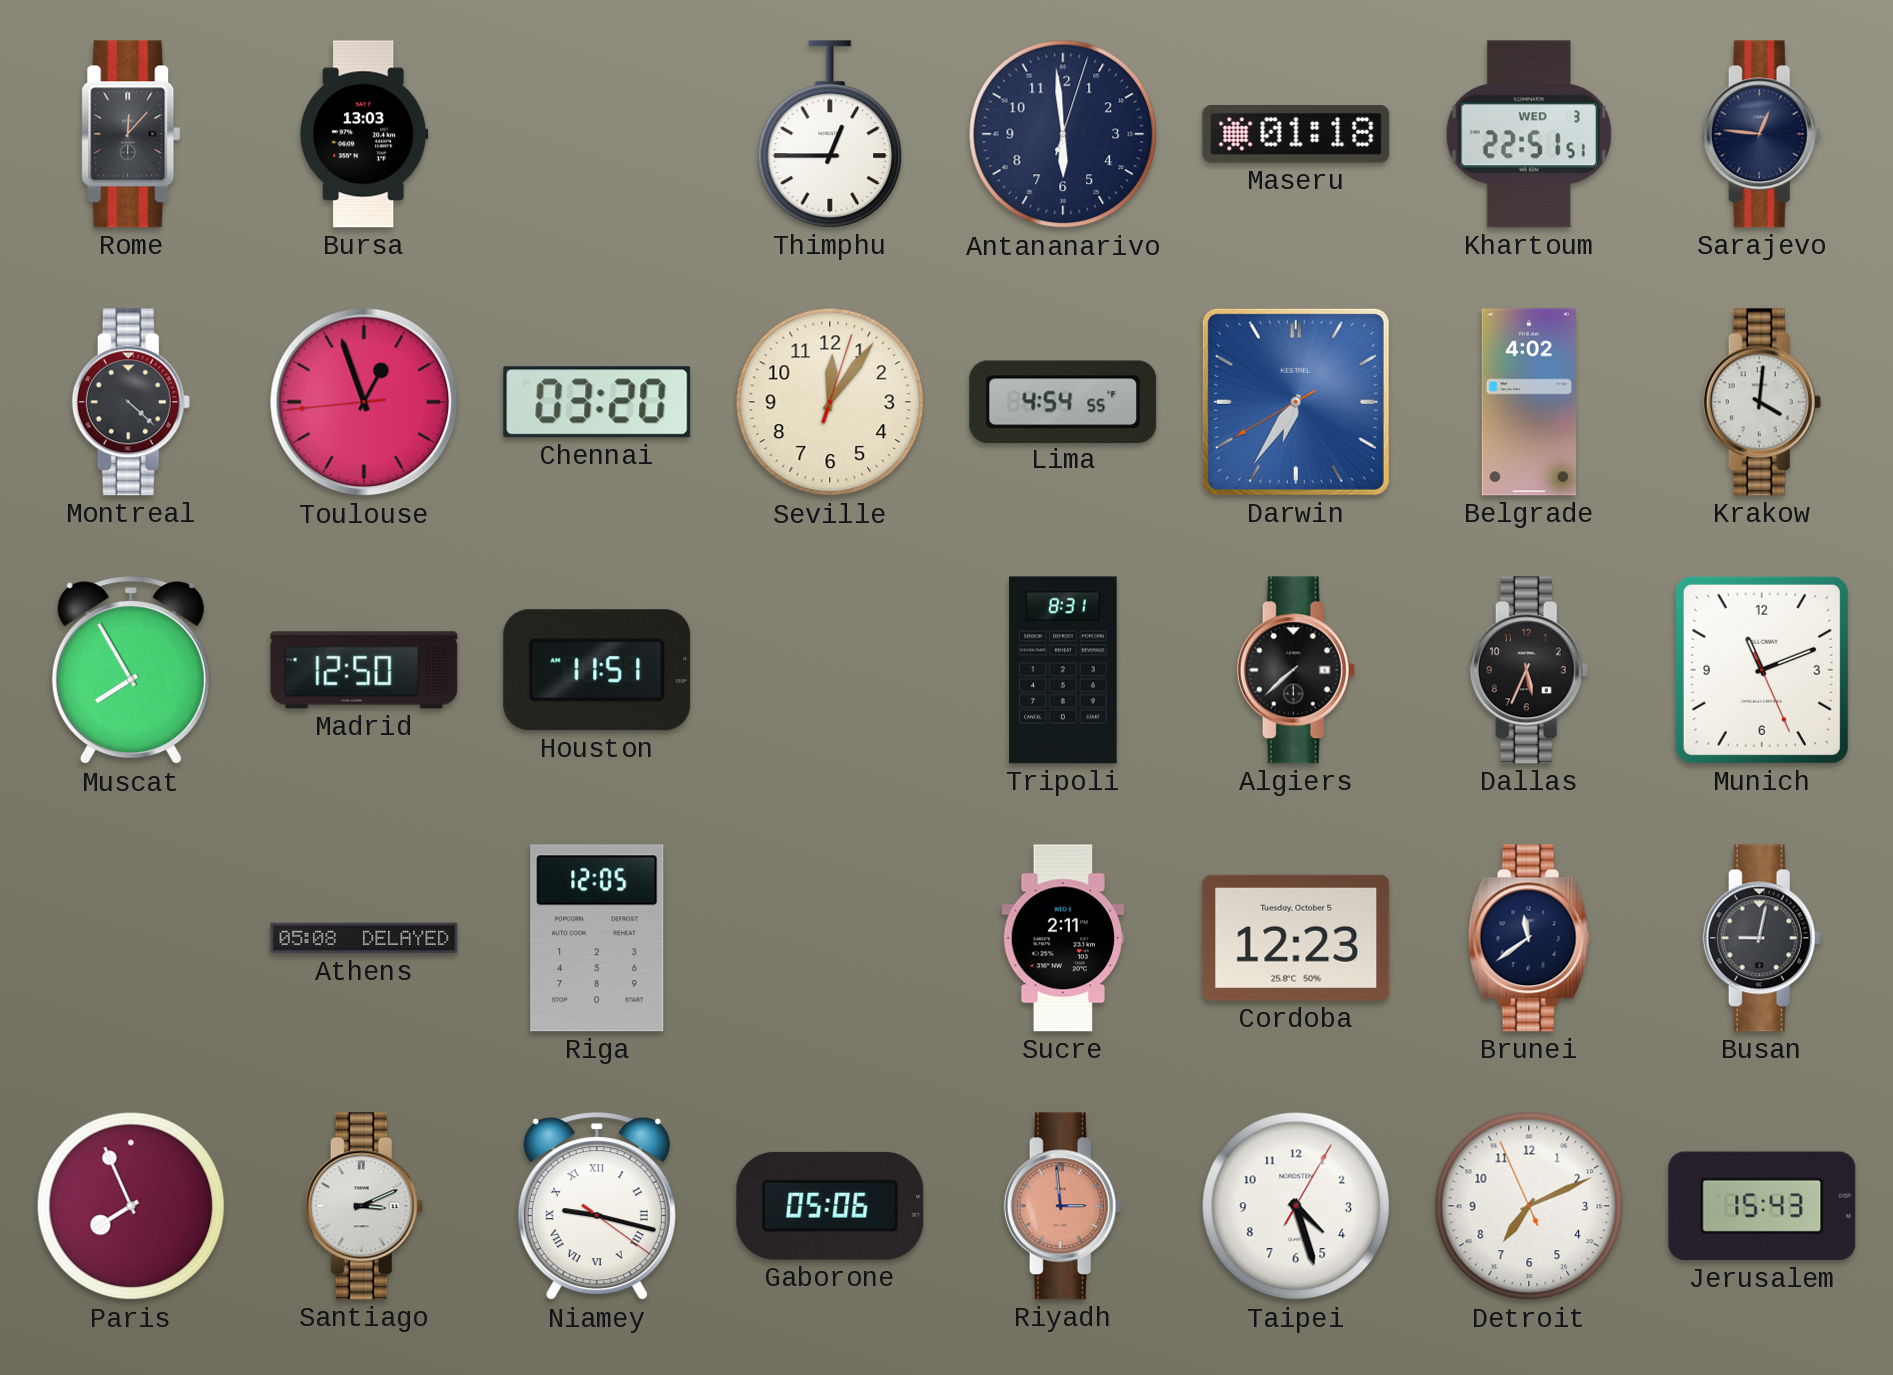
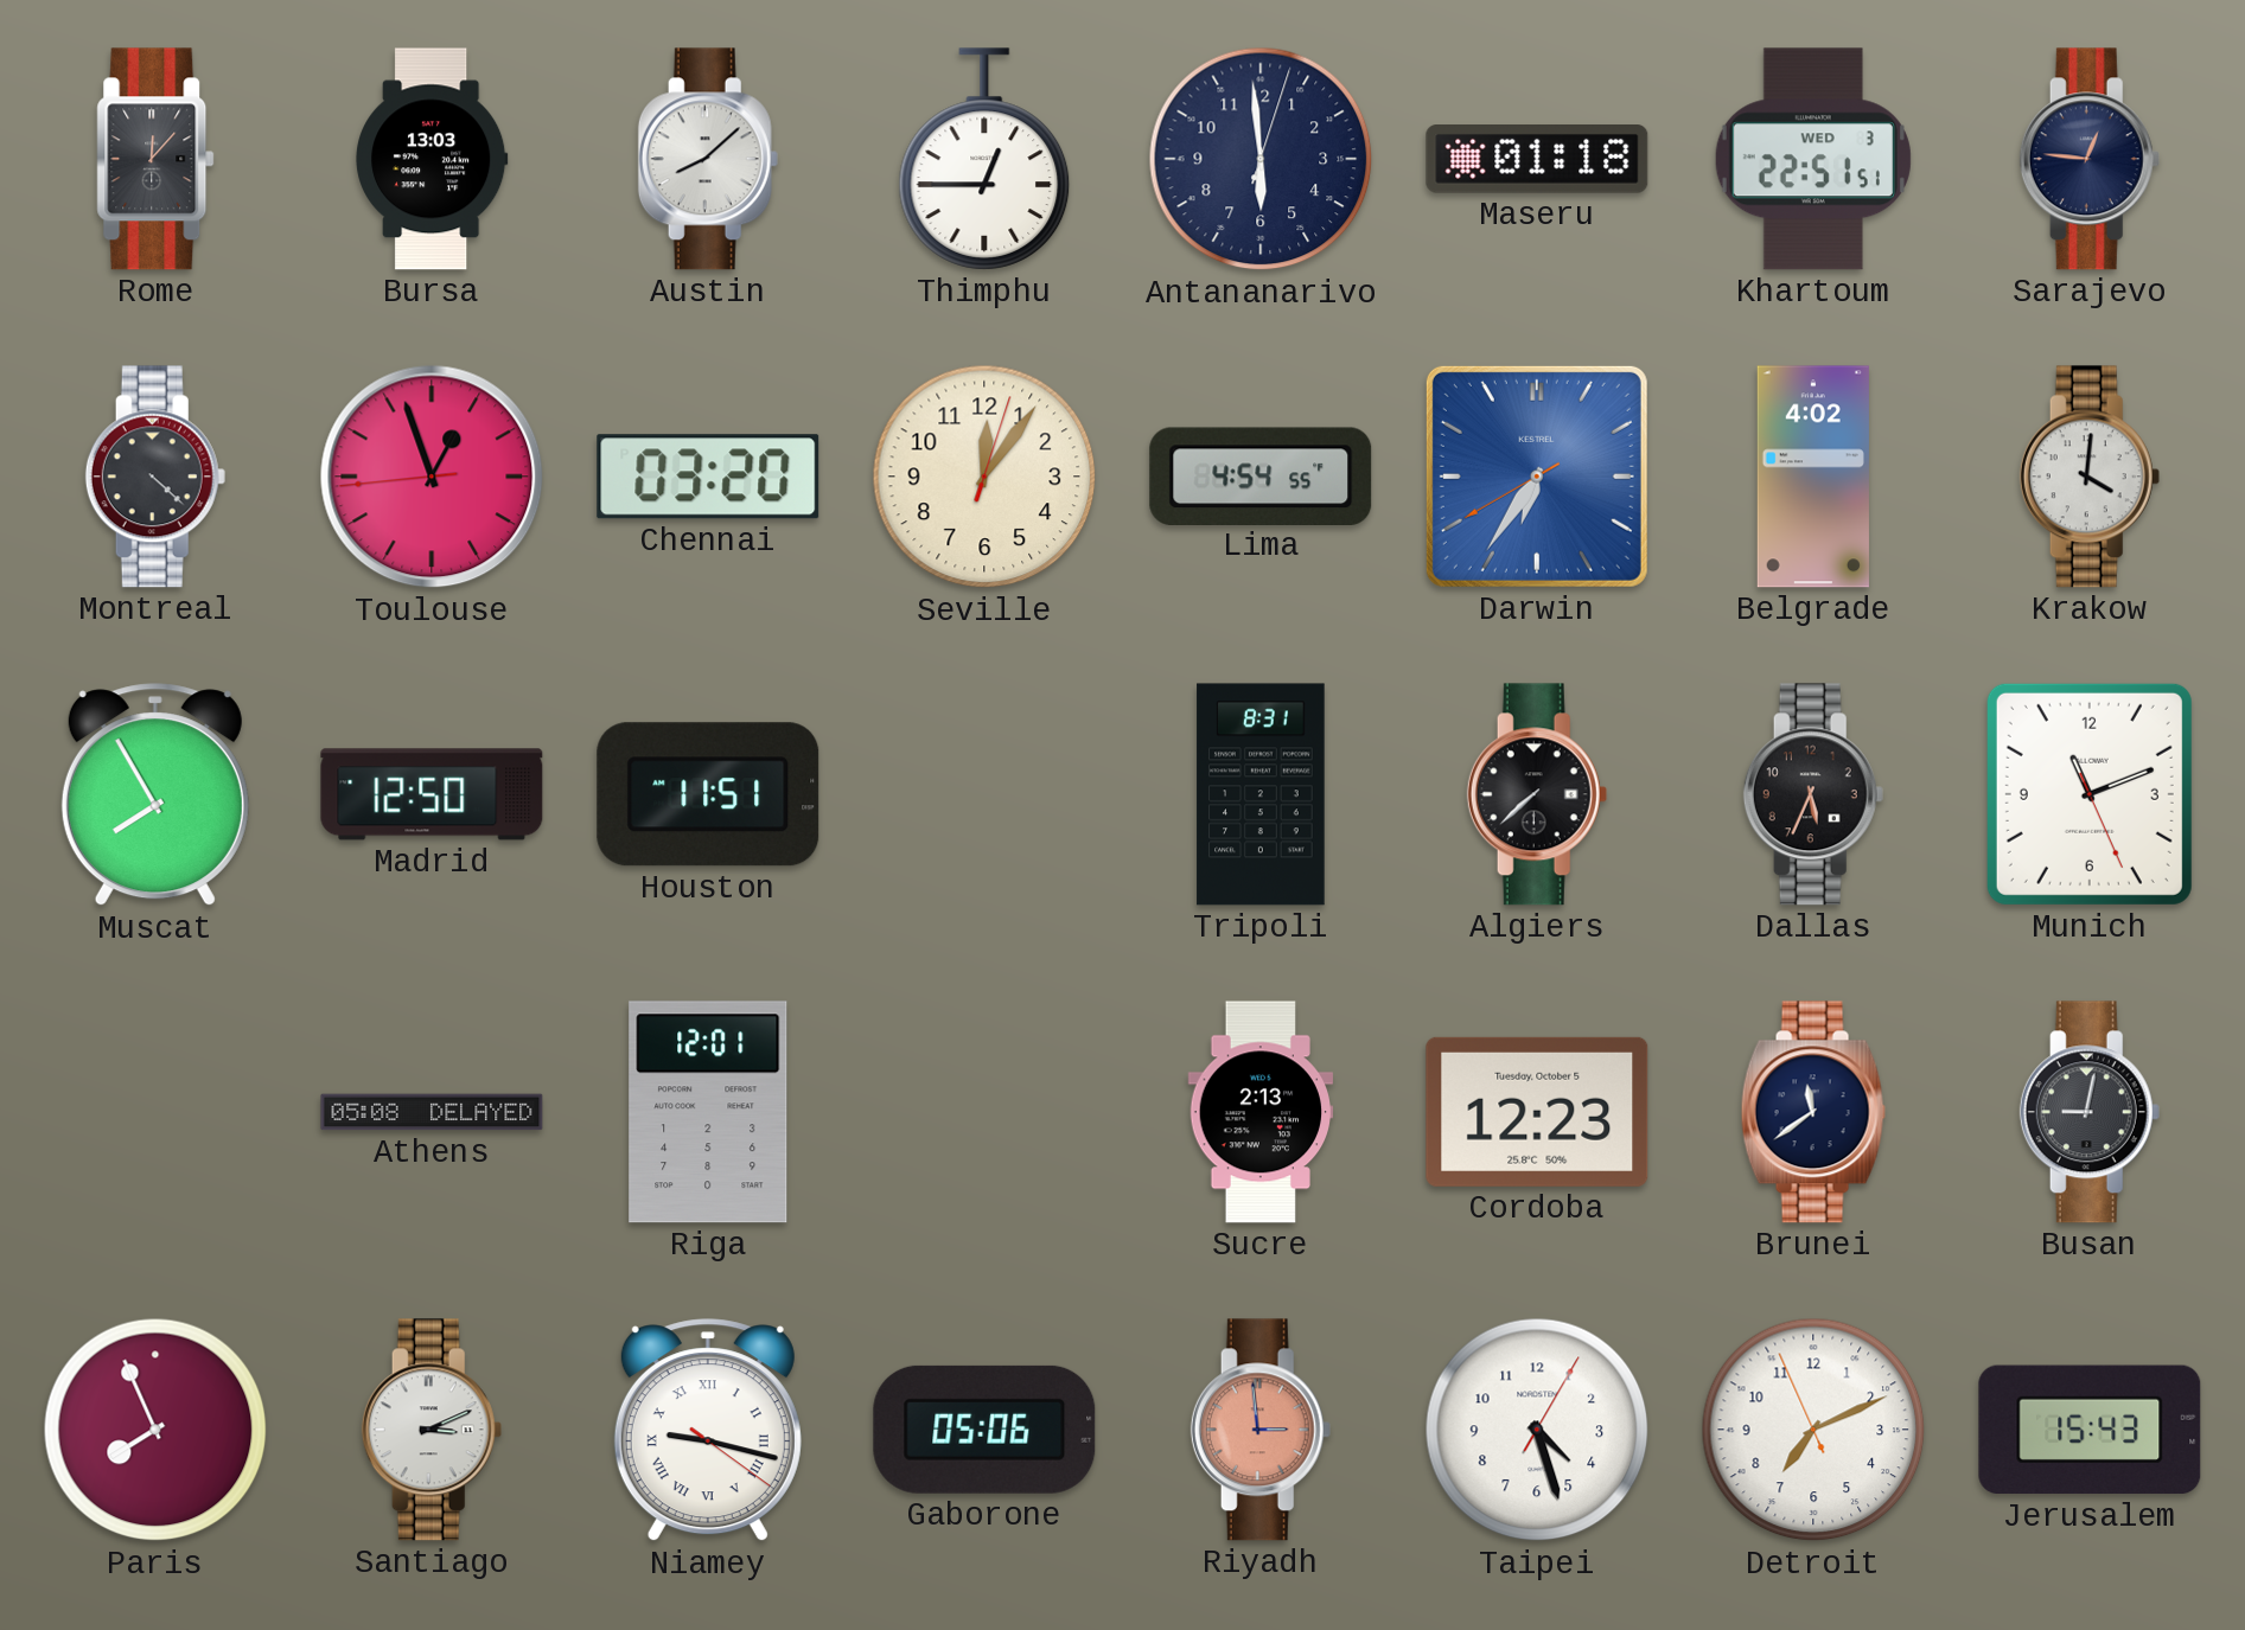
Austin: none -> 8:08 (708, 159)
Riga: 12:05 -> 12:01 (708, 1112)
Sucre: 2:11 -> 2:13 (1261, 1112)
